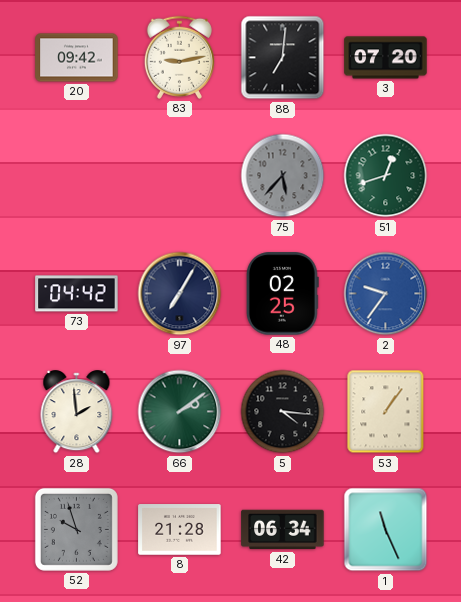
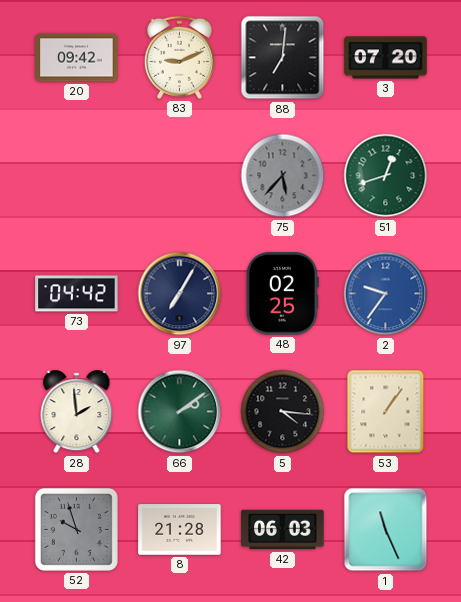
83: 9:13 -> 9:11 (179, 57)
42: 06:34 -> 06:03 (283, 530)
